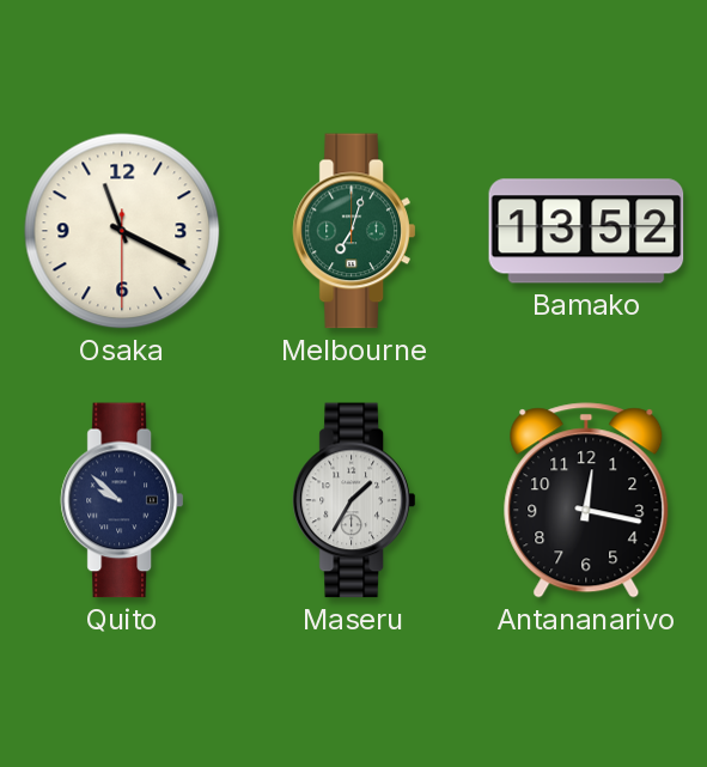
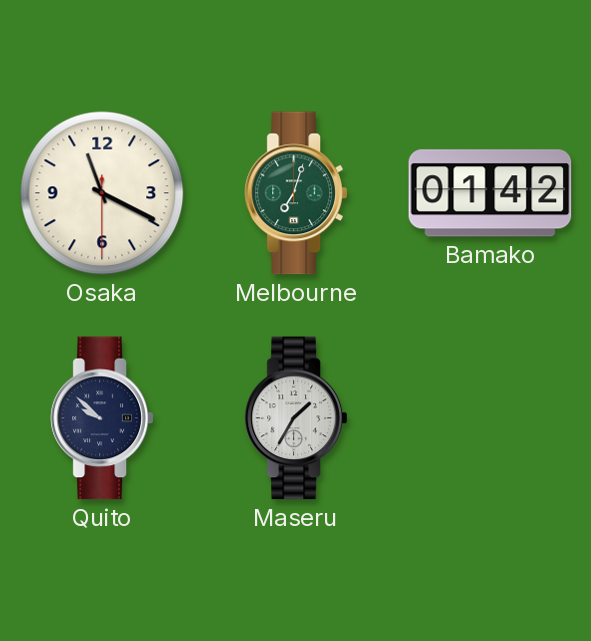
Bamako: 13:52 -> 01:42 (490, 193)
Antananarivo: 12:17 -> none (586, 500)
